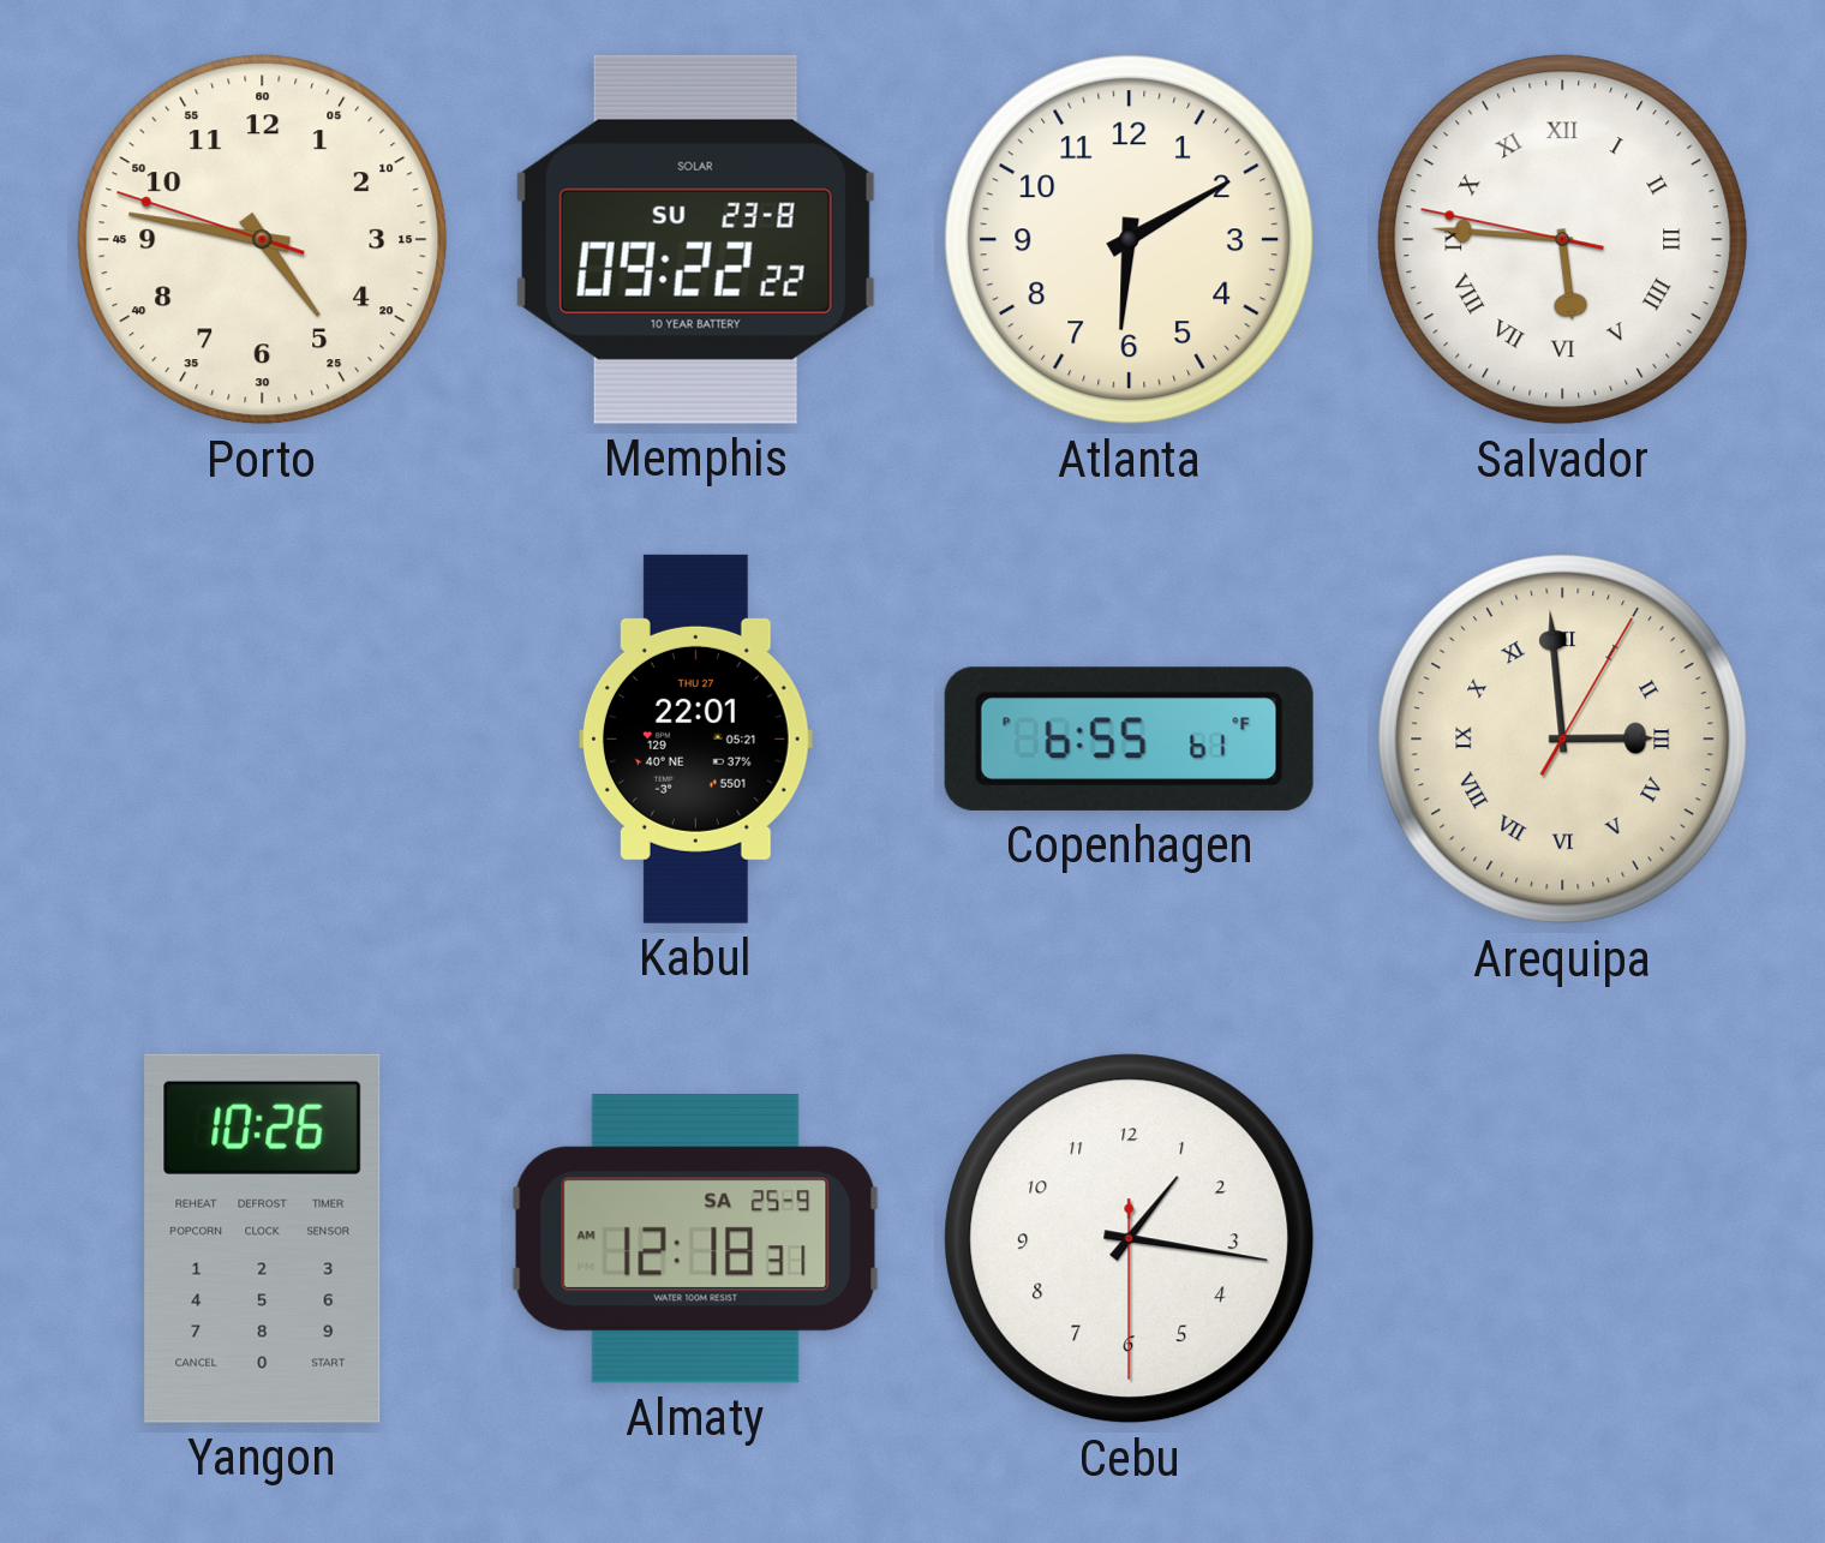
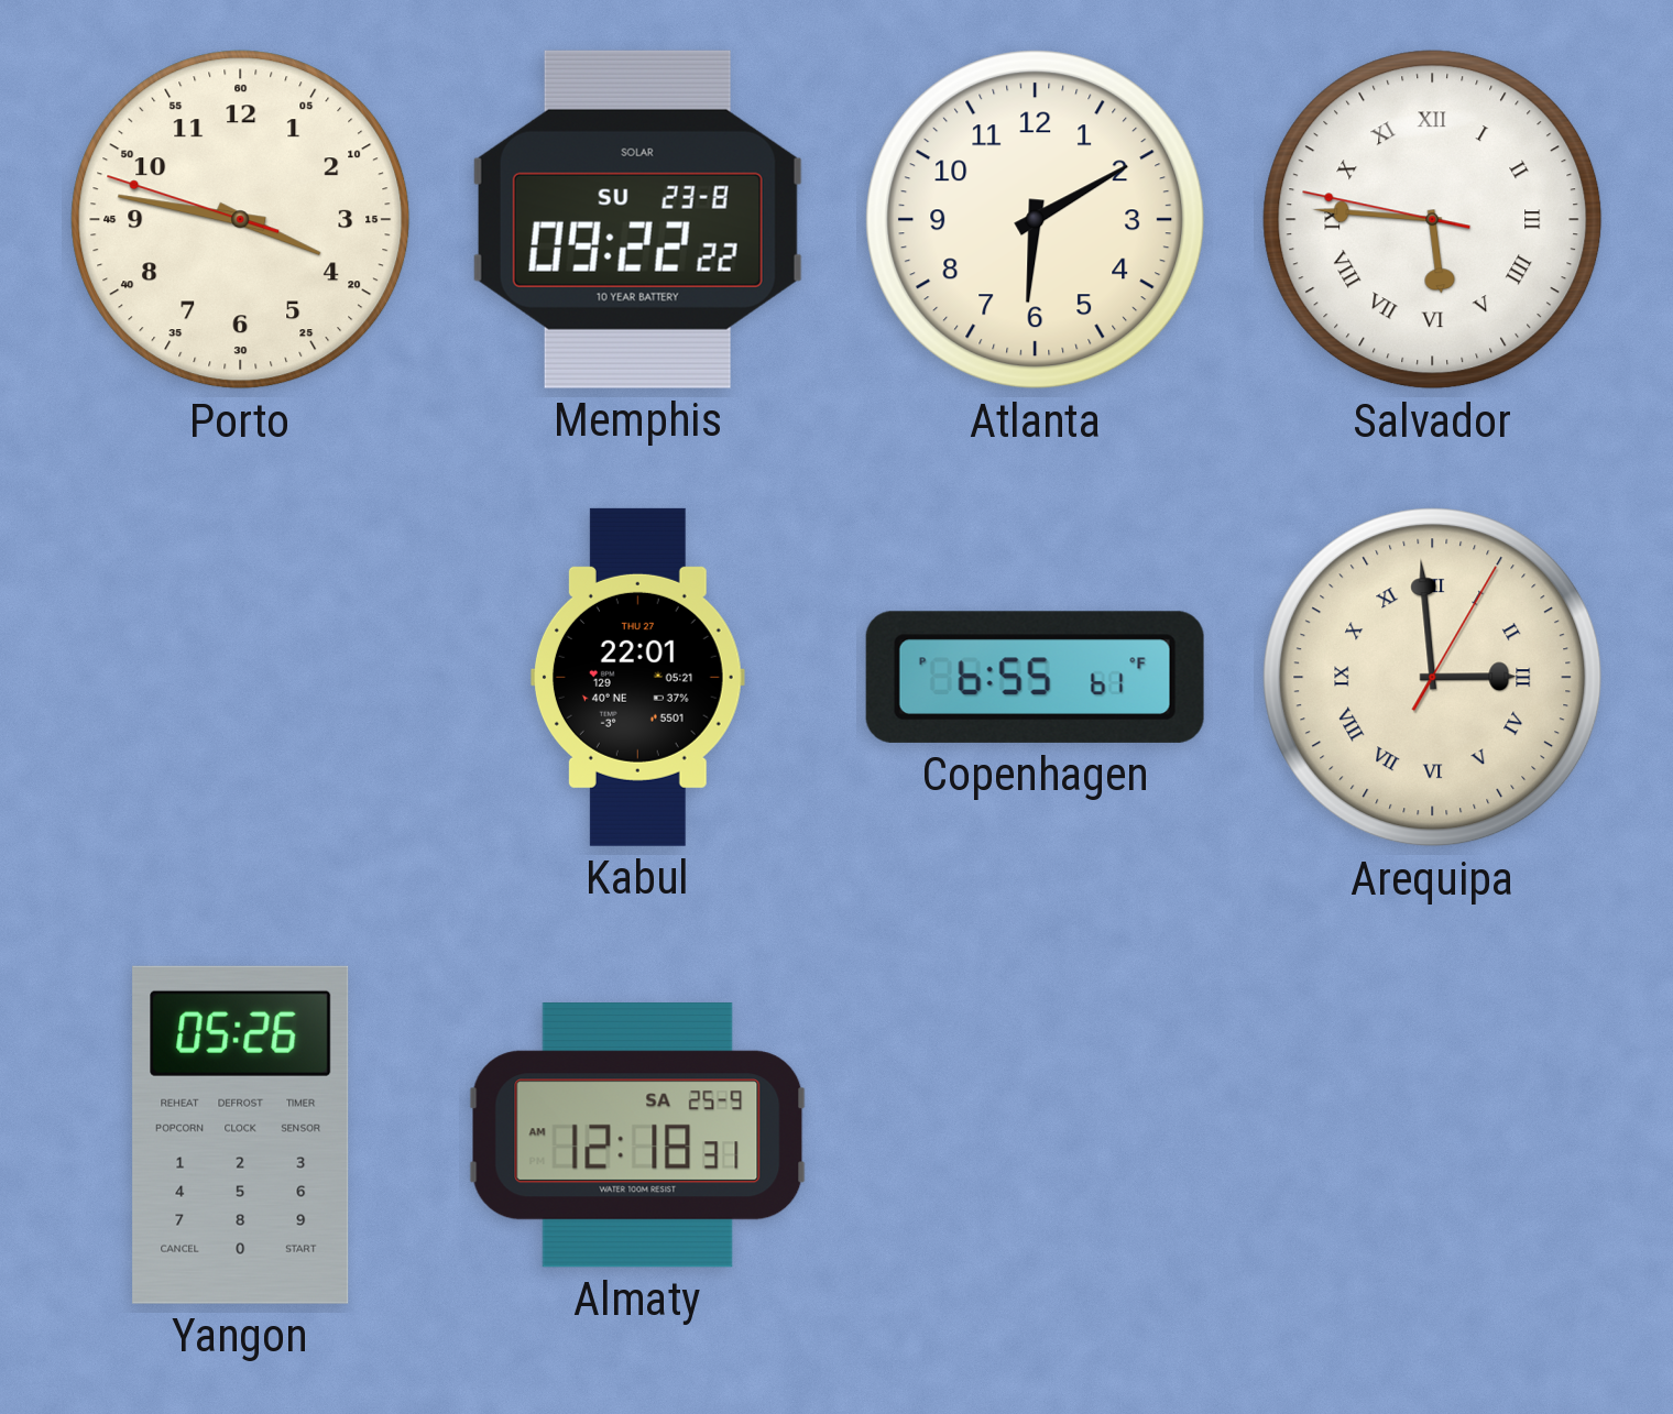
Porto: 4:46 -> 3:46 (241, 220)
Yangon: 10:26 -> 05:26 (241, 1135)
Cebu: 1:16 -> none (1130, 1239)
